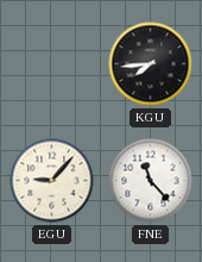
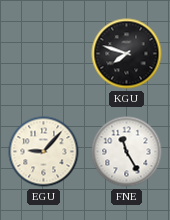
KGU: 7:44 -> 7:48 (127, 54)
FNE: 11:23 -> 11:25 (127, 152)
